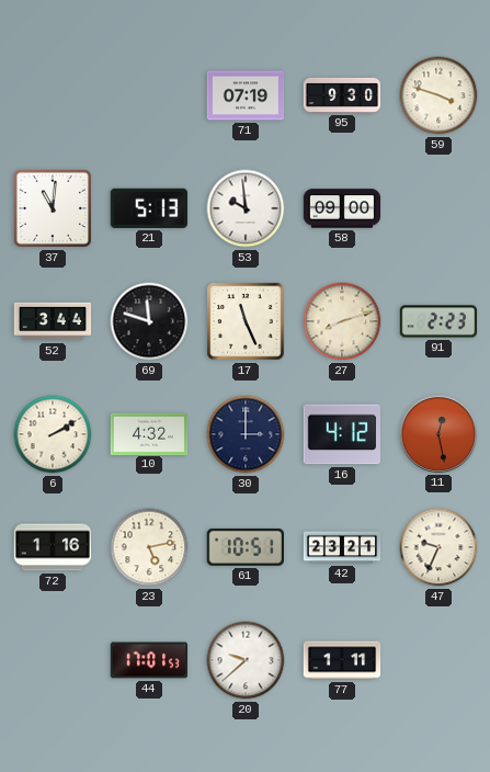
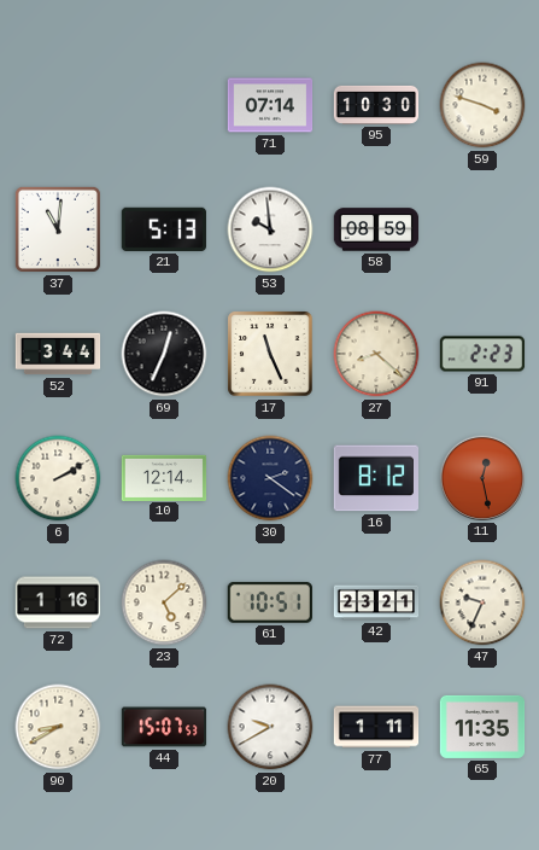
71: 07:19 -> 07:14 (270, 105)
95: 9:30 -> 10:30 (376, 105)
58: 09:00 -> 08:59 (376, 229)
69: 11:48 -> 12:34 (164, 354)
27: 8:12 -> 8:22 (376, 354)
10: 4:32 -> 12:14 (164, 477)
30: 3:00 -> 2:21 (270, 478)
16: 4:12 -> 8:12 (375, 478)
23: 5:13 -> 5:08 (164, 602)
90: none -> 8:40 (58, 727)
44: 17:01 -> 15:07 (164, 727)
20: 9:38 -> 9:40 (270, 727)
65: none -> 11:35 (482, 727)
